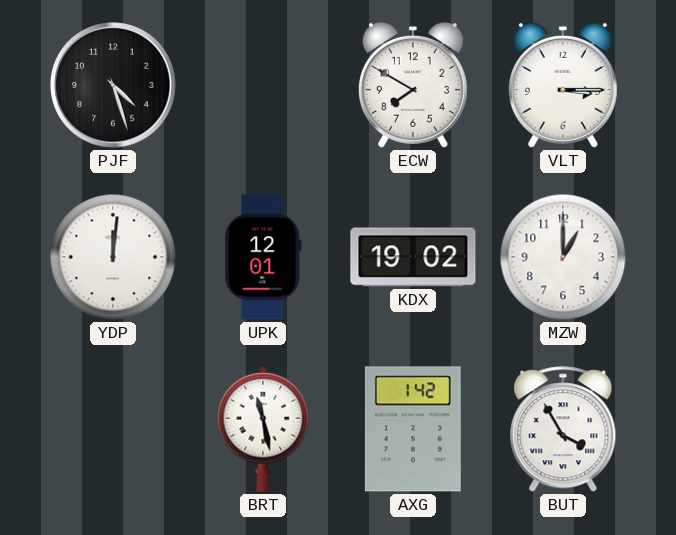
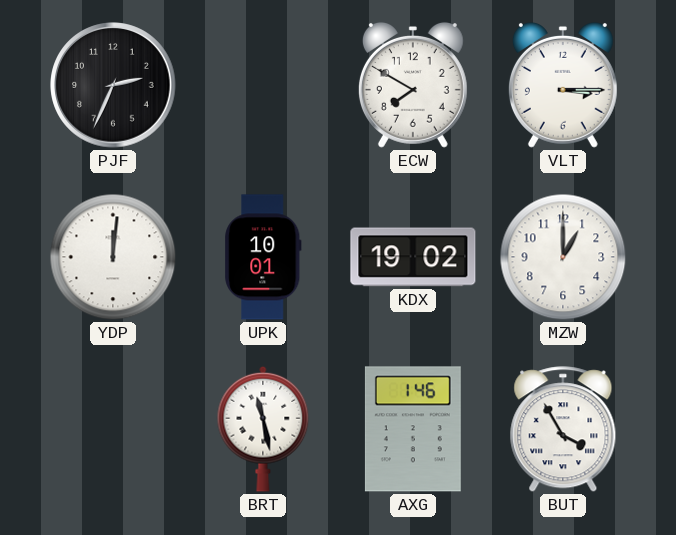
PJF: 4:27 -> 2:34 (113, 85)
UPK: 12:01 -> 10:01 (263, 257)
AXG: 1:42 -> 1:46 (413, 429)
